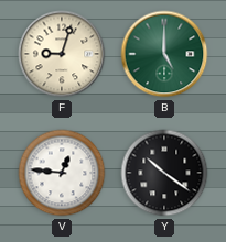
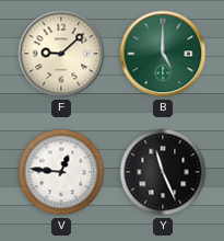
F: 9:03 -> 9:08 (61, 54)
Y: 10:21 -> 11:26 (163, 172)
